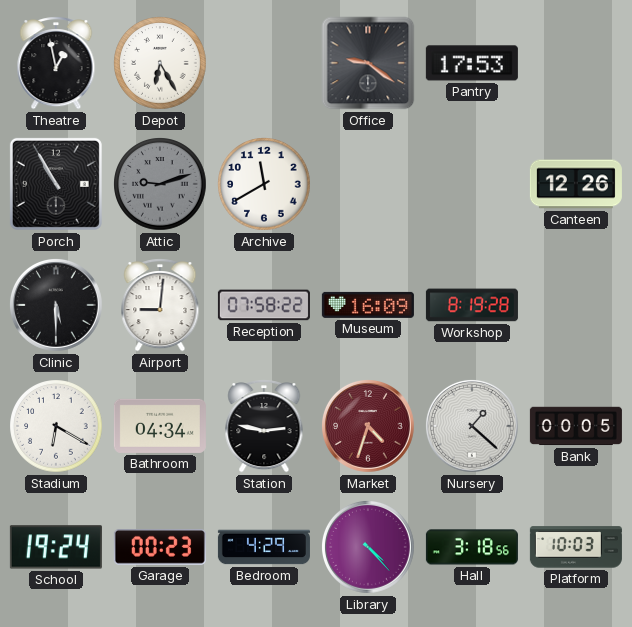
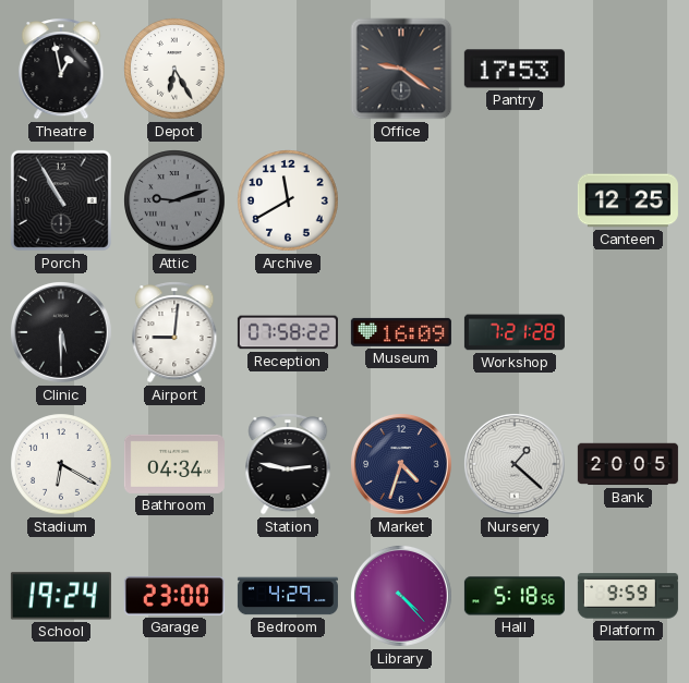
Canteen: 12:26 -> 12:25 (628, 200)
Workshop: 8:19 -> 7:21 (515, 332)
Market dial: burgundy -> navy (402, 464)
Bank: 00:05 -> 20:05 (628, 464)
Garage: 00:23 -> 23:00 (174, 597)
Hall: 3:18 -> 5:18 (515, 596)
Platform: 10:03 -> 9:59 (628, 596)
